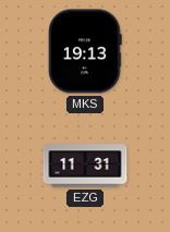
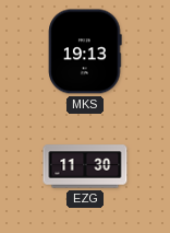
EZG: 11:31 -> 11:30 (85, 166)
